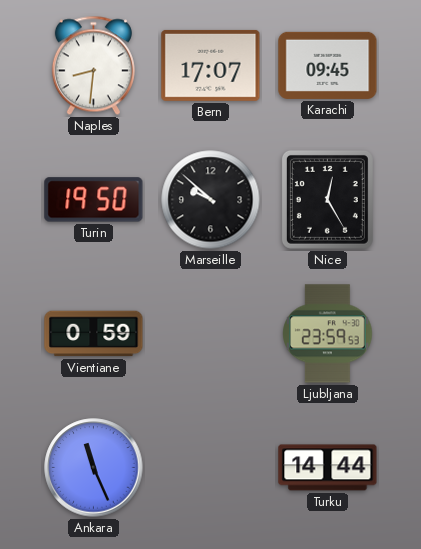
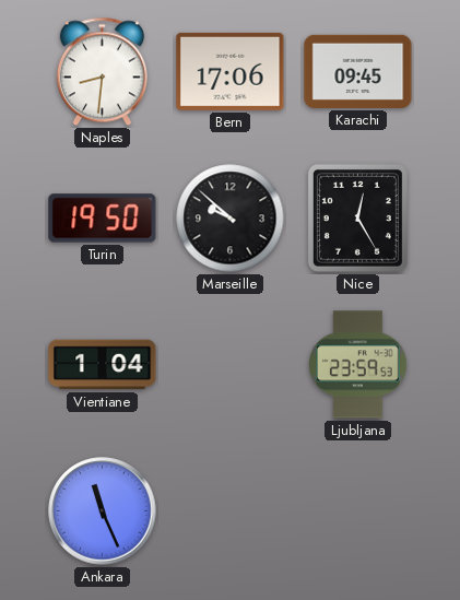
Bern: 17:07 -> 17:06 (231, 71)
Vientiane: 0:59 -> 1:04 (103, 365)
Turku: 14:44 -> none (328, 468)
